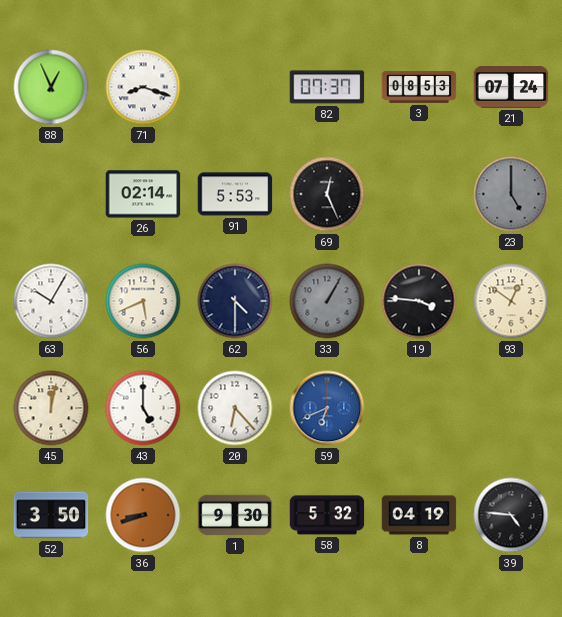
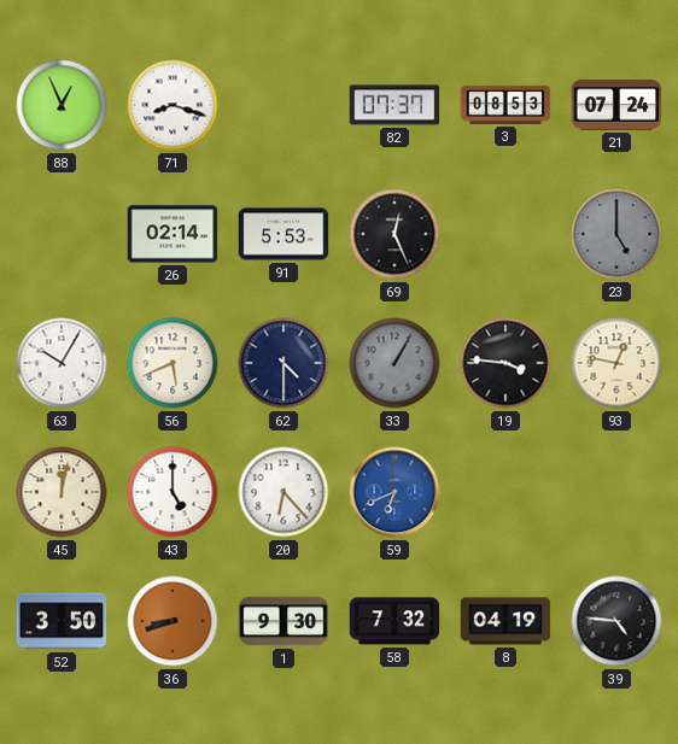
93: 12:51 -> 12:47 (616, 363)
58: 5:32 -> 7:32 (394, 621)
